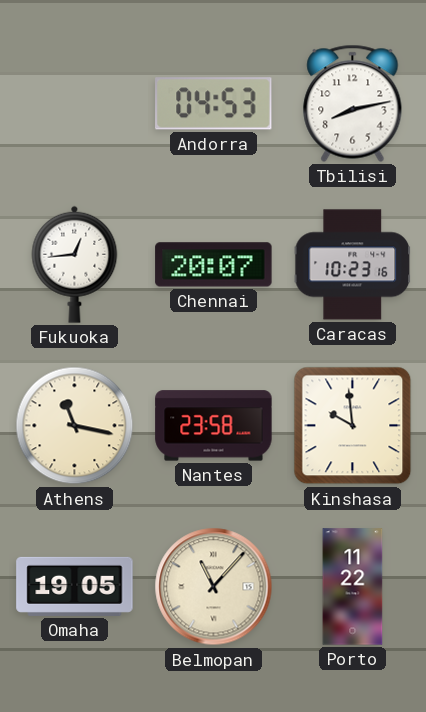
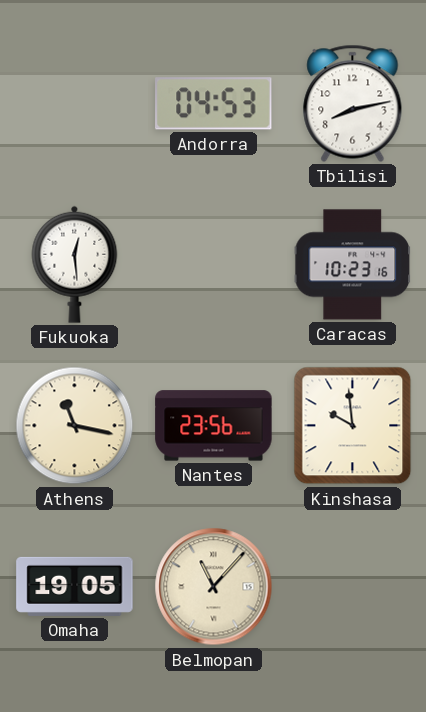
Fukuoka: 12:44 -> 12:29 (75, 264)
Chennai: 20:07 -> none (214, 265)
Nantes: 23:58 -> 23:56 (214, 426)
Porto: 11:22 -> none (353, 587)
